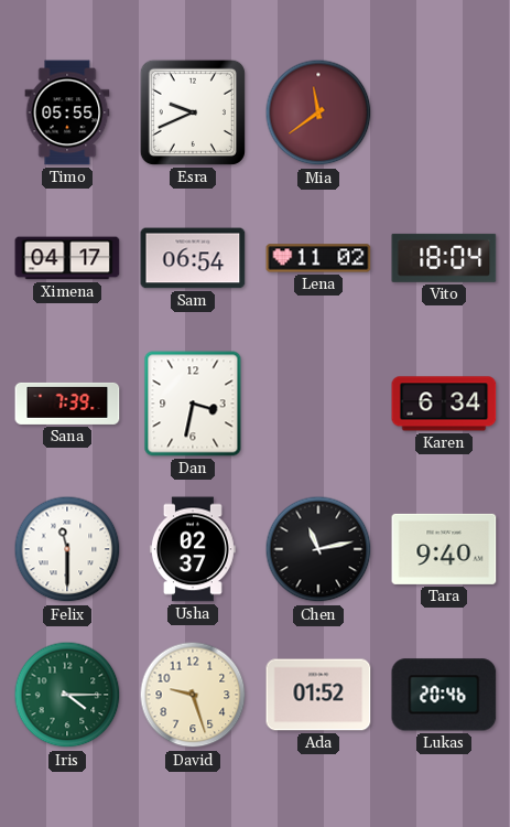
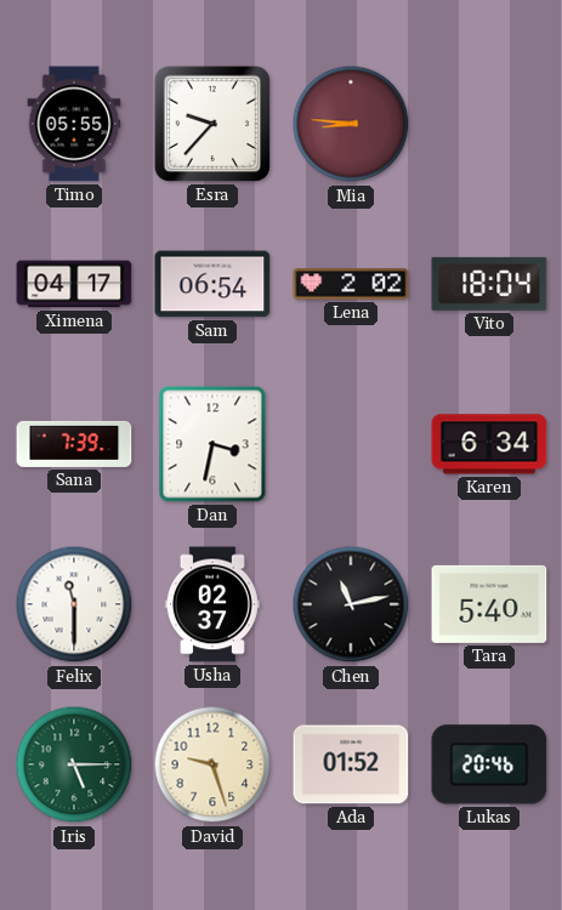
Esra: 9:41 -> 9:37 (212, 124)
Mia: 11:39 -> 8:46 (351, 124)
Lena: 11:02 -> 2:02 (351, 284)
Tara: 9:40 -> 5:40 (489, 604)
Iris: 4:15 -> 5:15 (74, 764)
